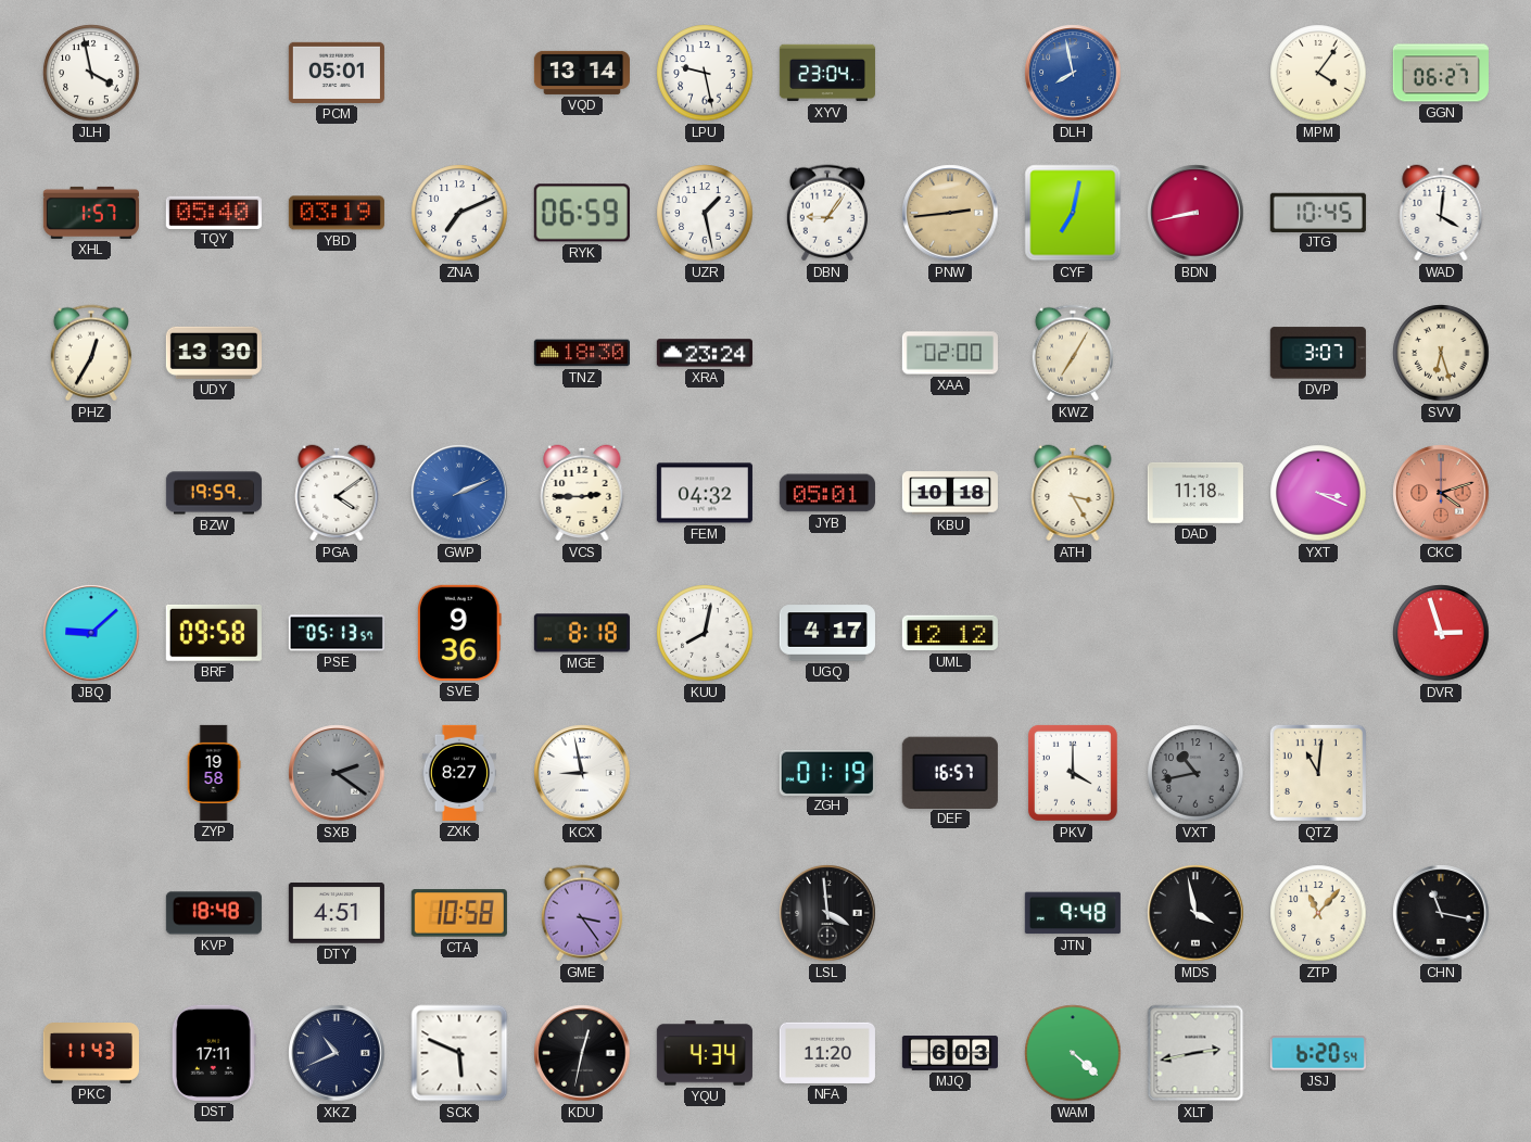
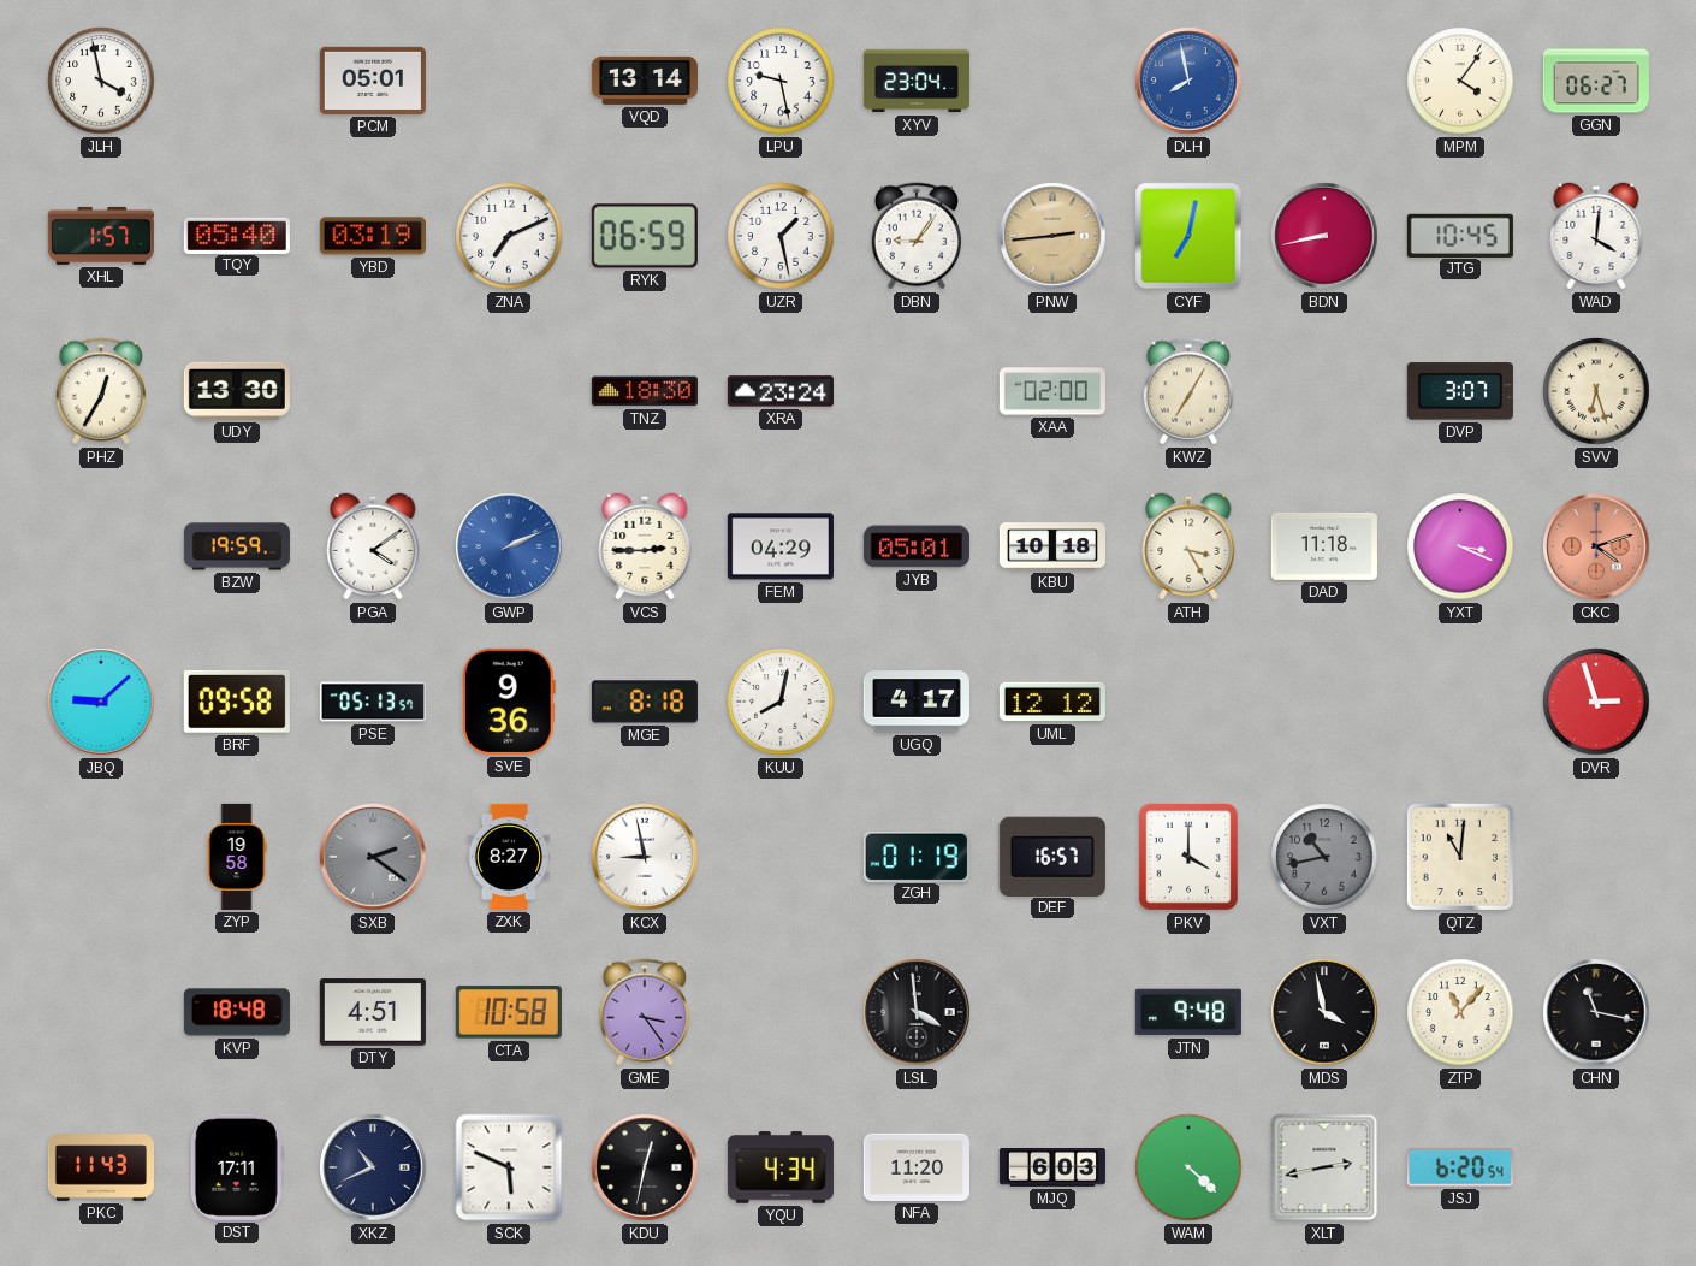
FEM: 04:32 -> 04:29 (781, 546)
